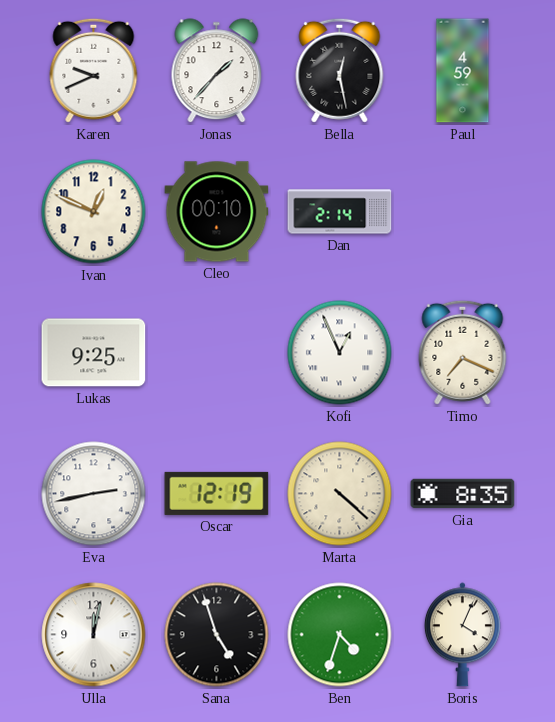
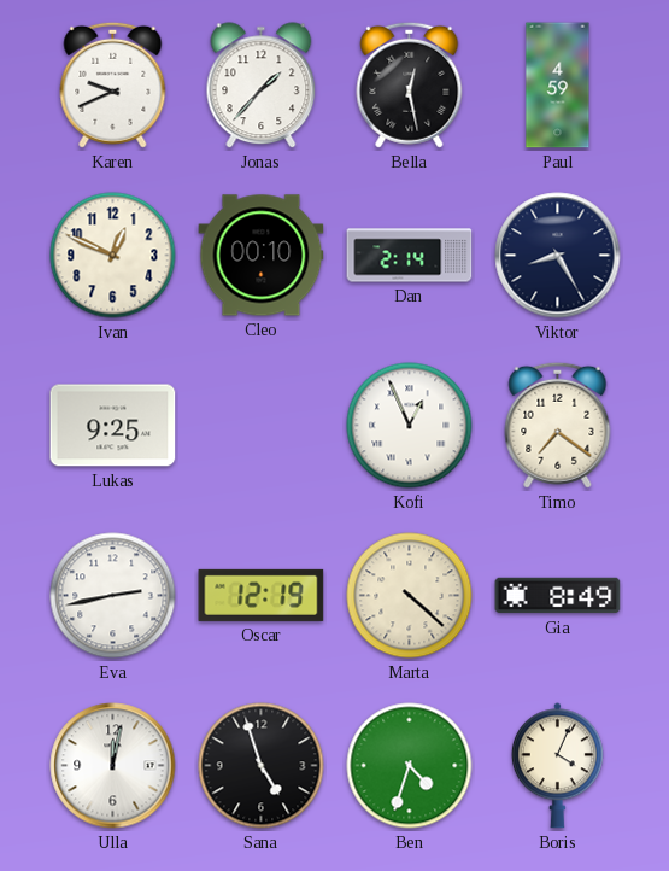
Viktor: none -> 8:25 (558, 256)
Timo: 7:19 -> 7:21 (558, 425)
Gia: 8:35 -> 8:49 (558, 596)
